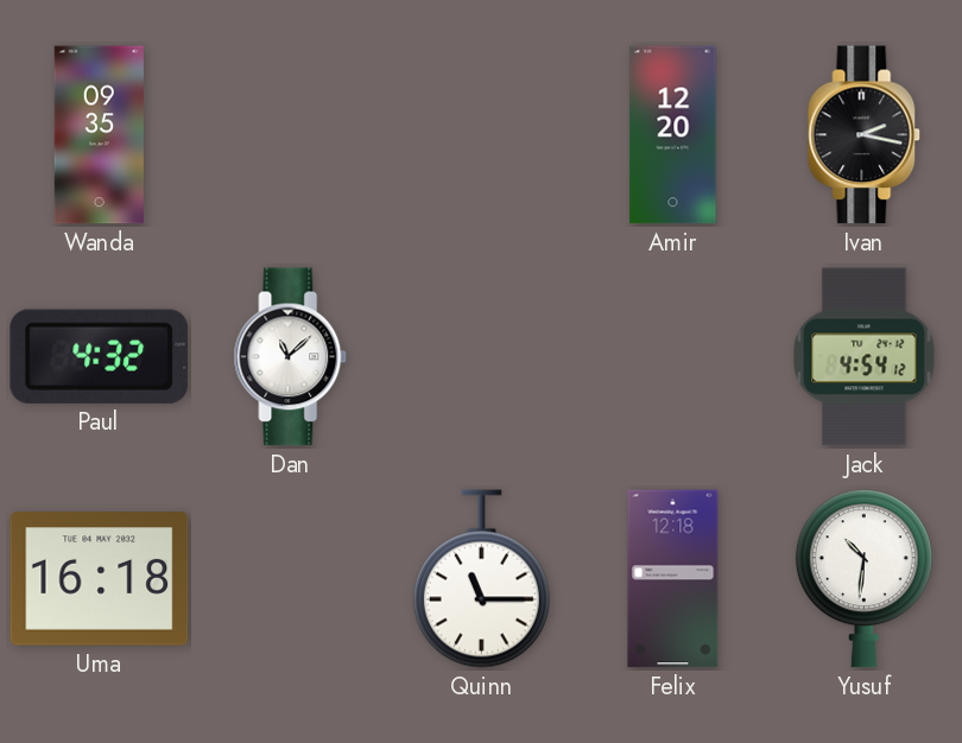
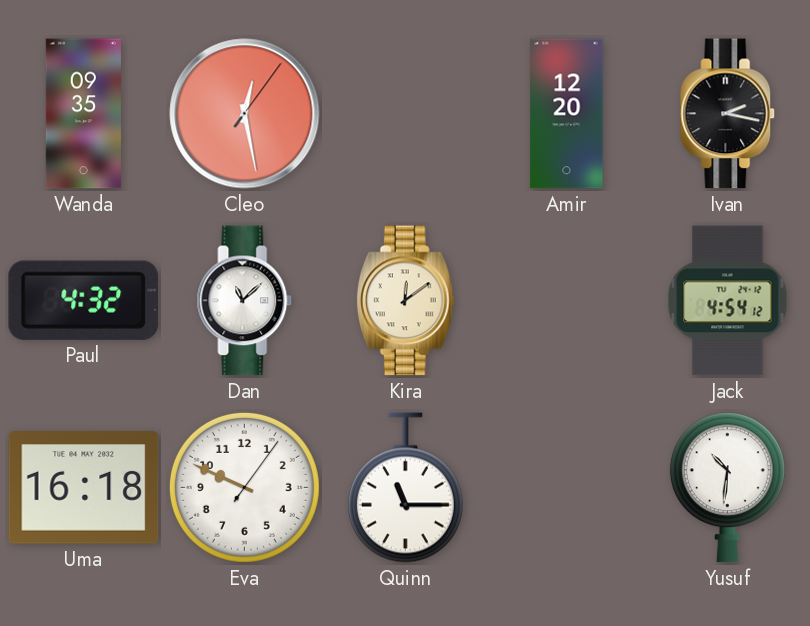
Cleo: none -> 12:28 (245, 114)
Kira: none -> 12:09 (405, 301)
Eva: none -> 9:49 (244, 487)
Felix: 12:18 -> none (673, 579)
